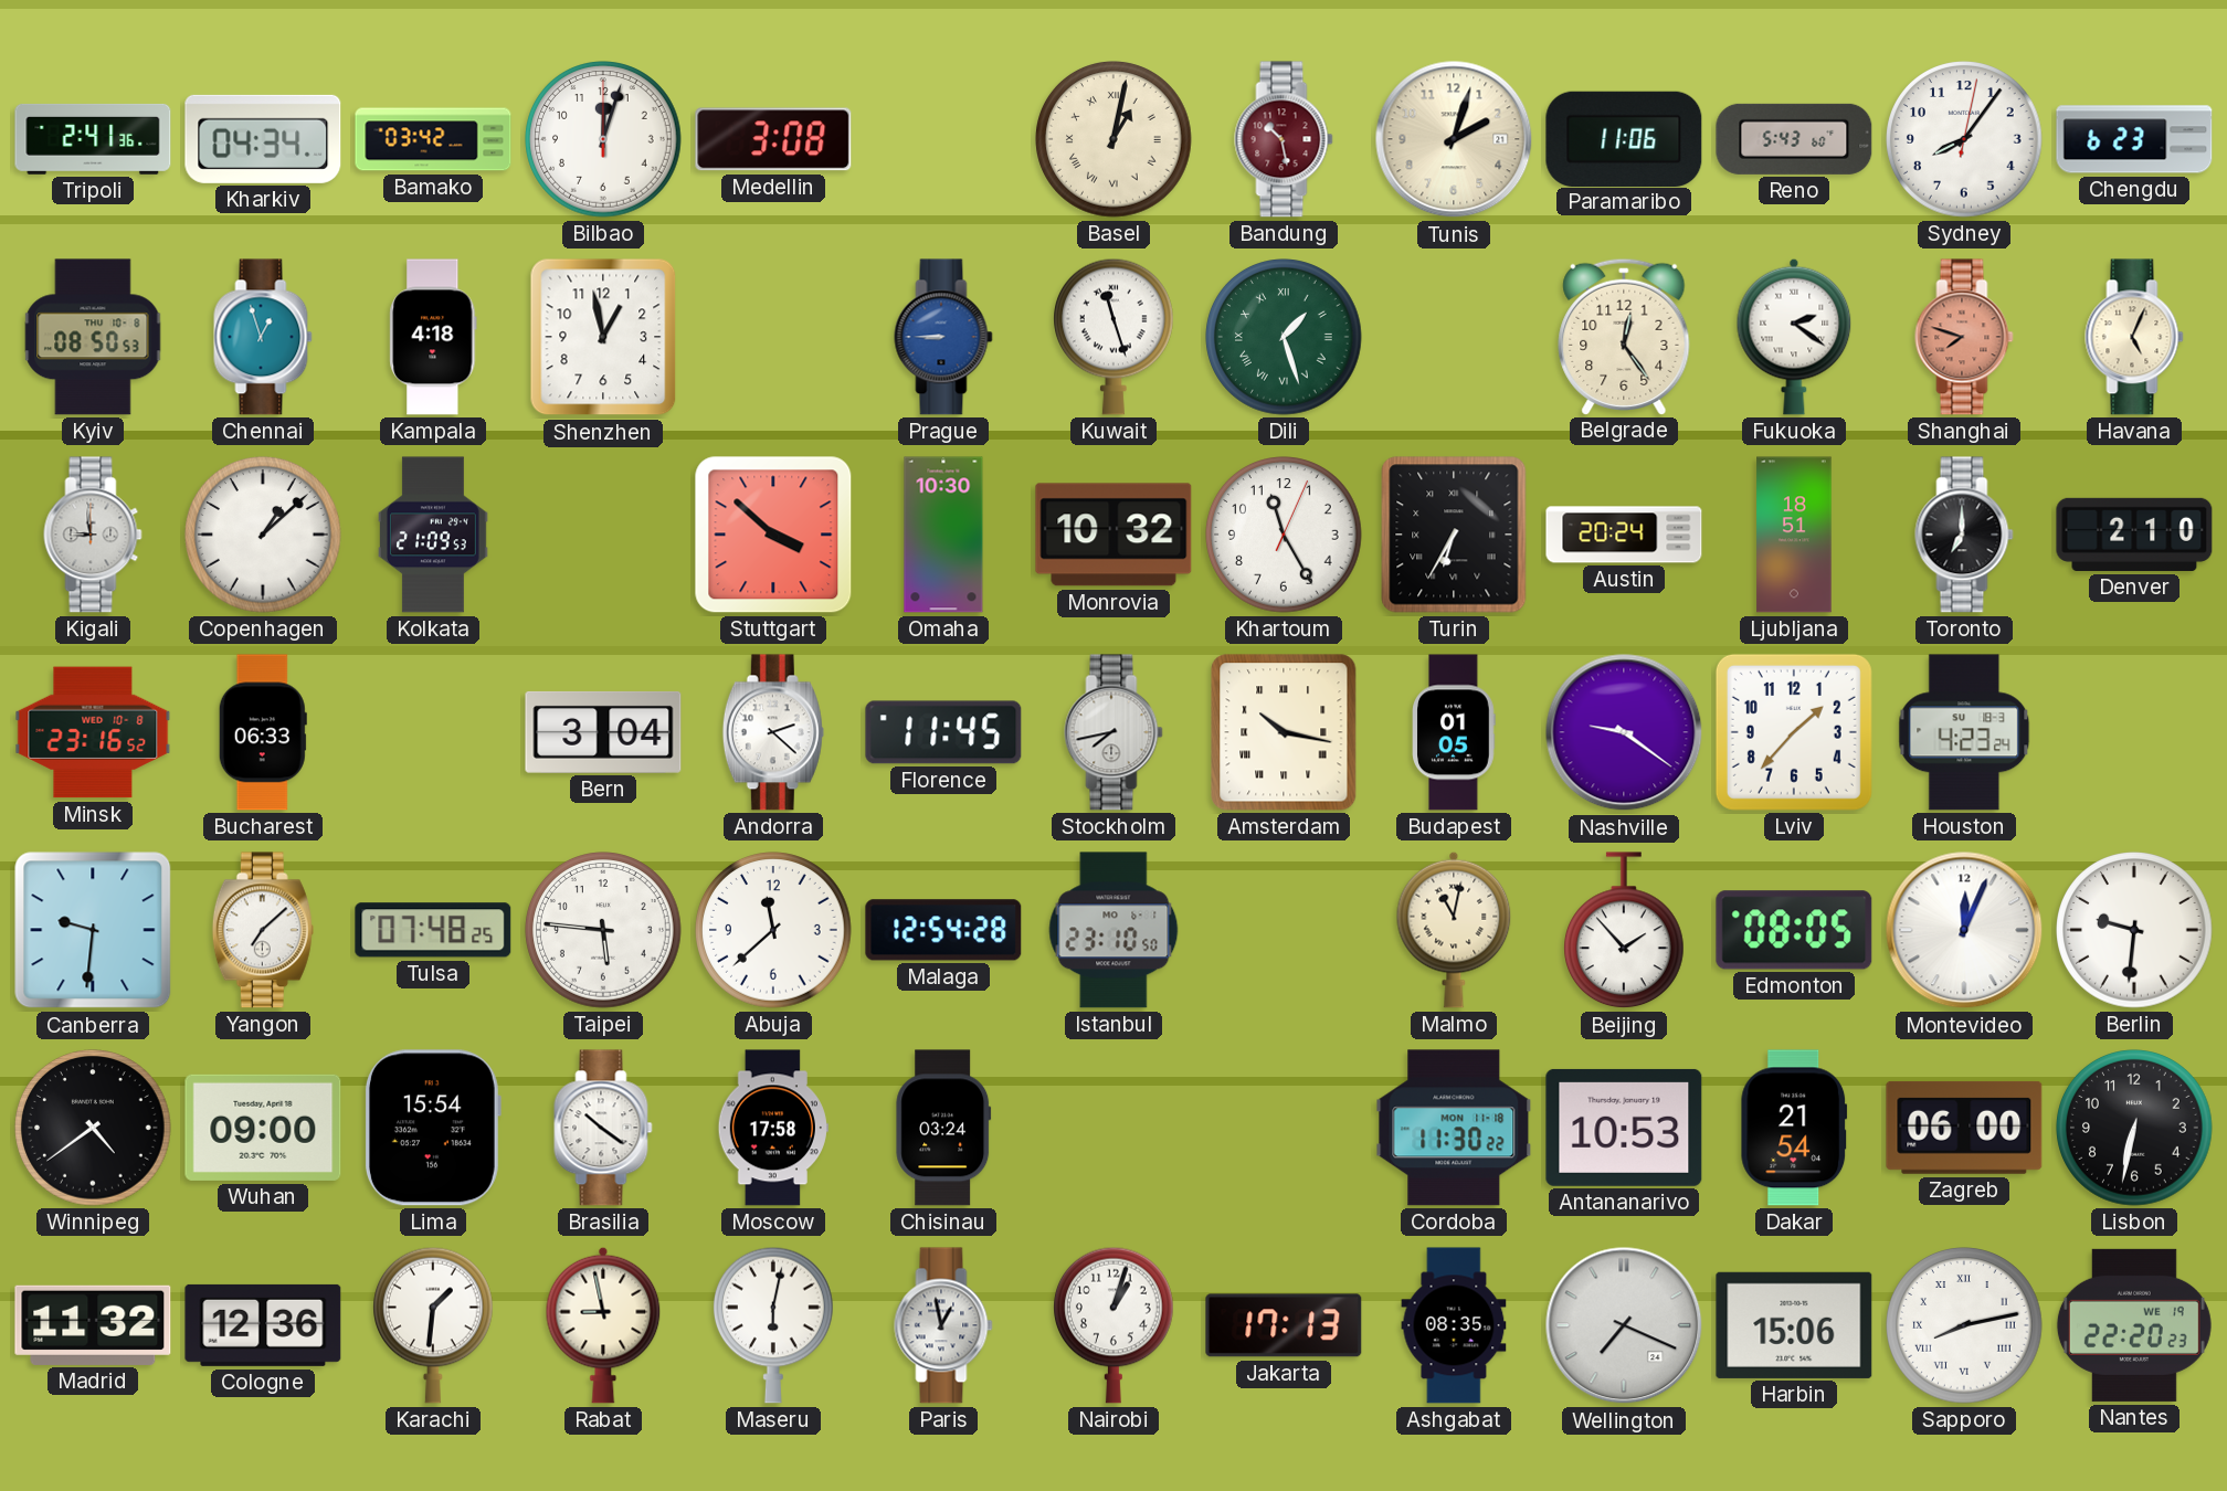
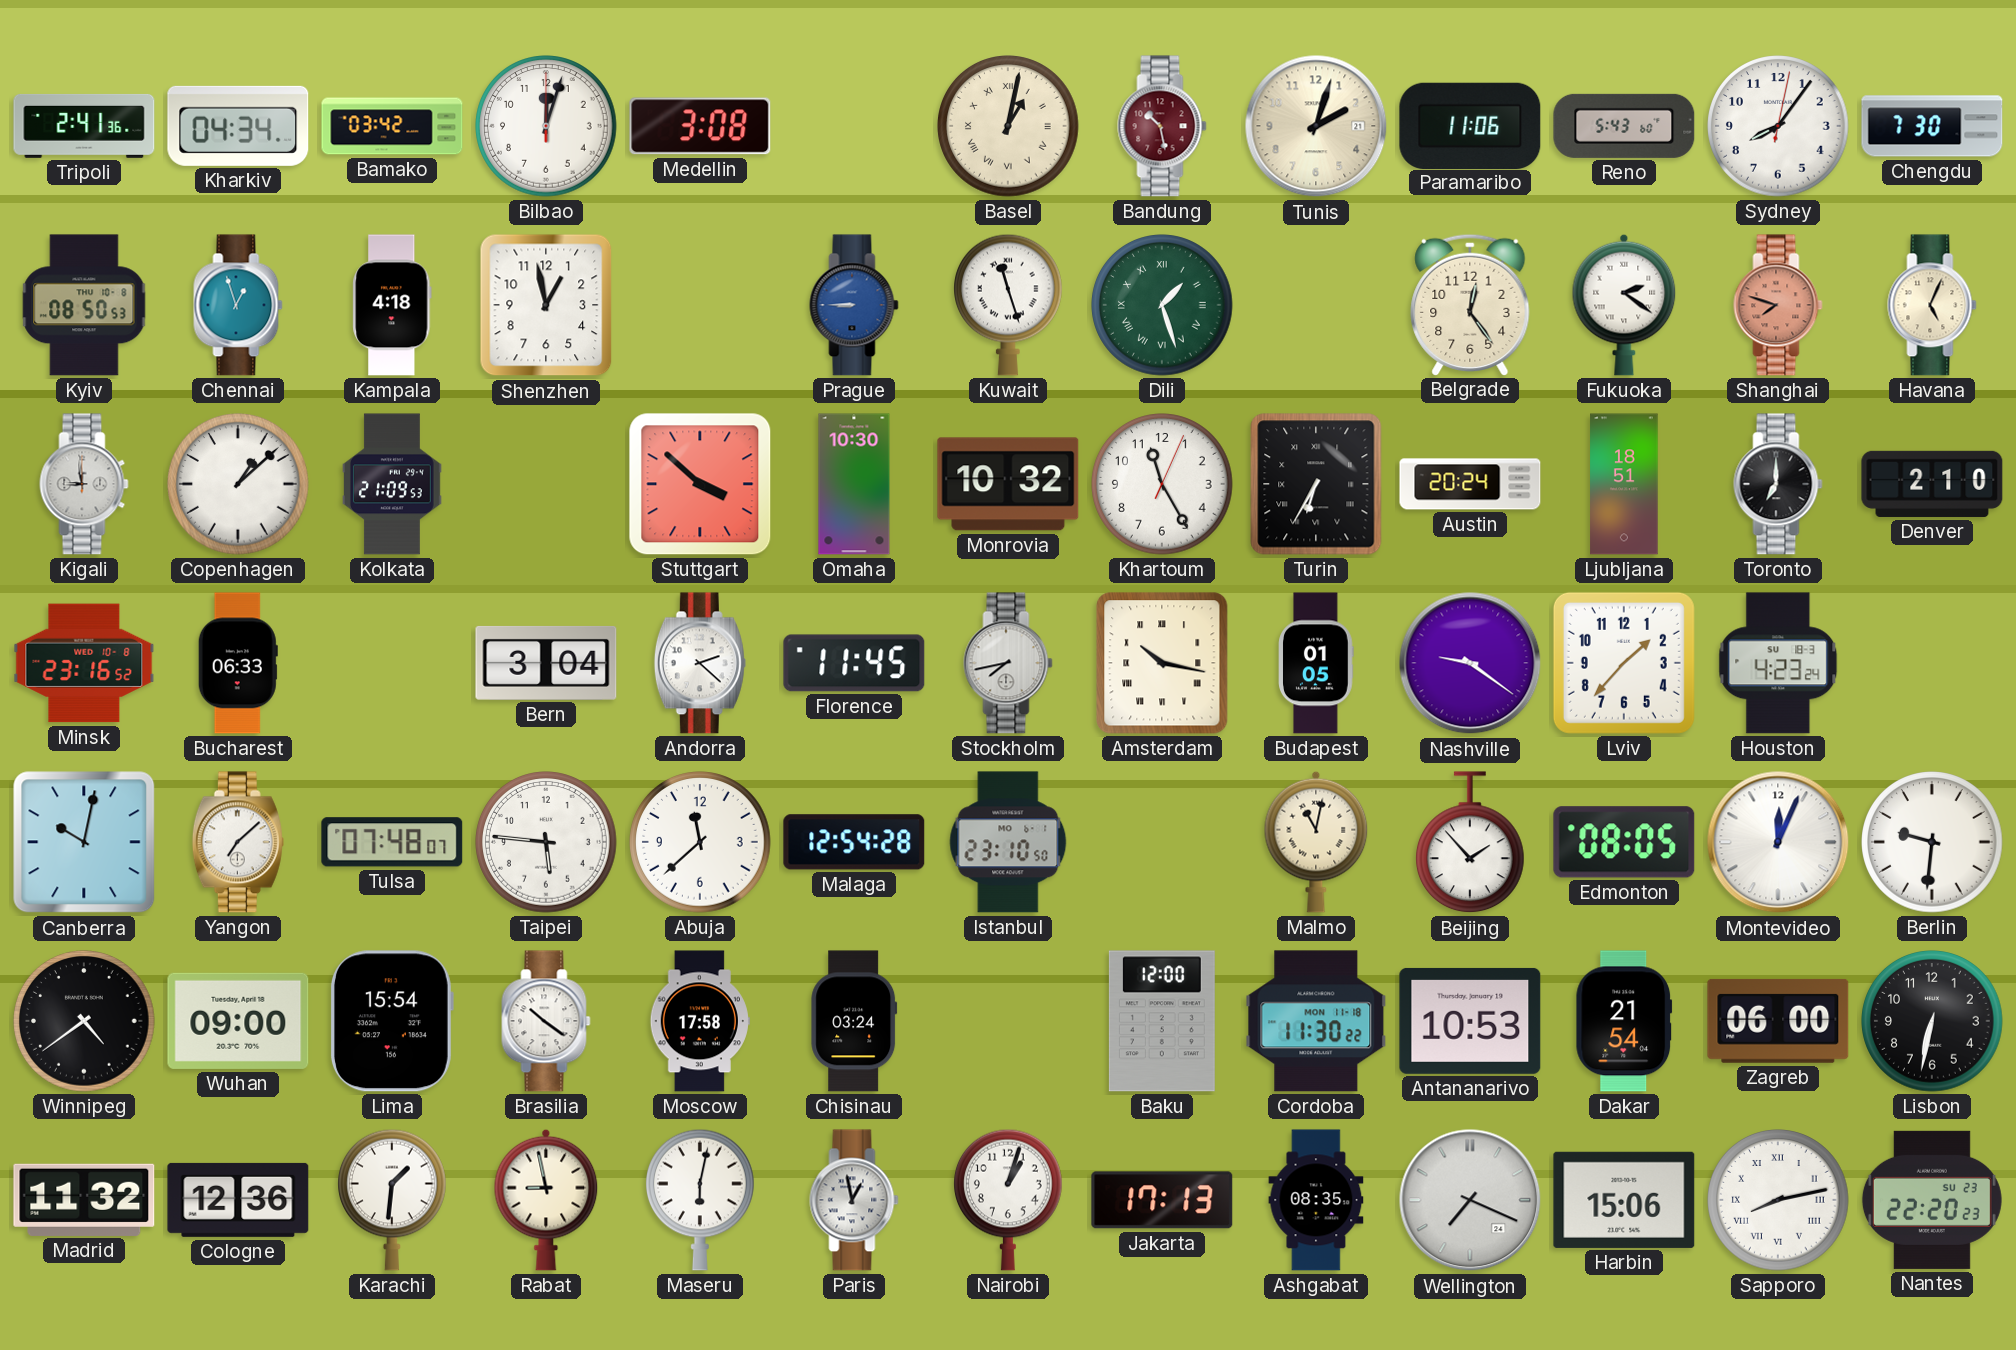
Chengdu: 6:23 -> 7:30 (1932, 126)
Canberra: 9:31 -> 10:02 (84, 842)
Tulsa: 07:48:25 -> 07:48:07 (392, 842)
Baku: none -> 12:00 (1162, 1021)
Nantes date: WE 19 -> SU 23 (1932, 1200)
